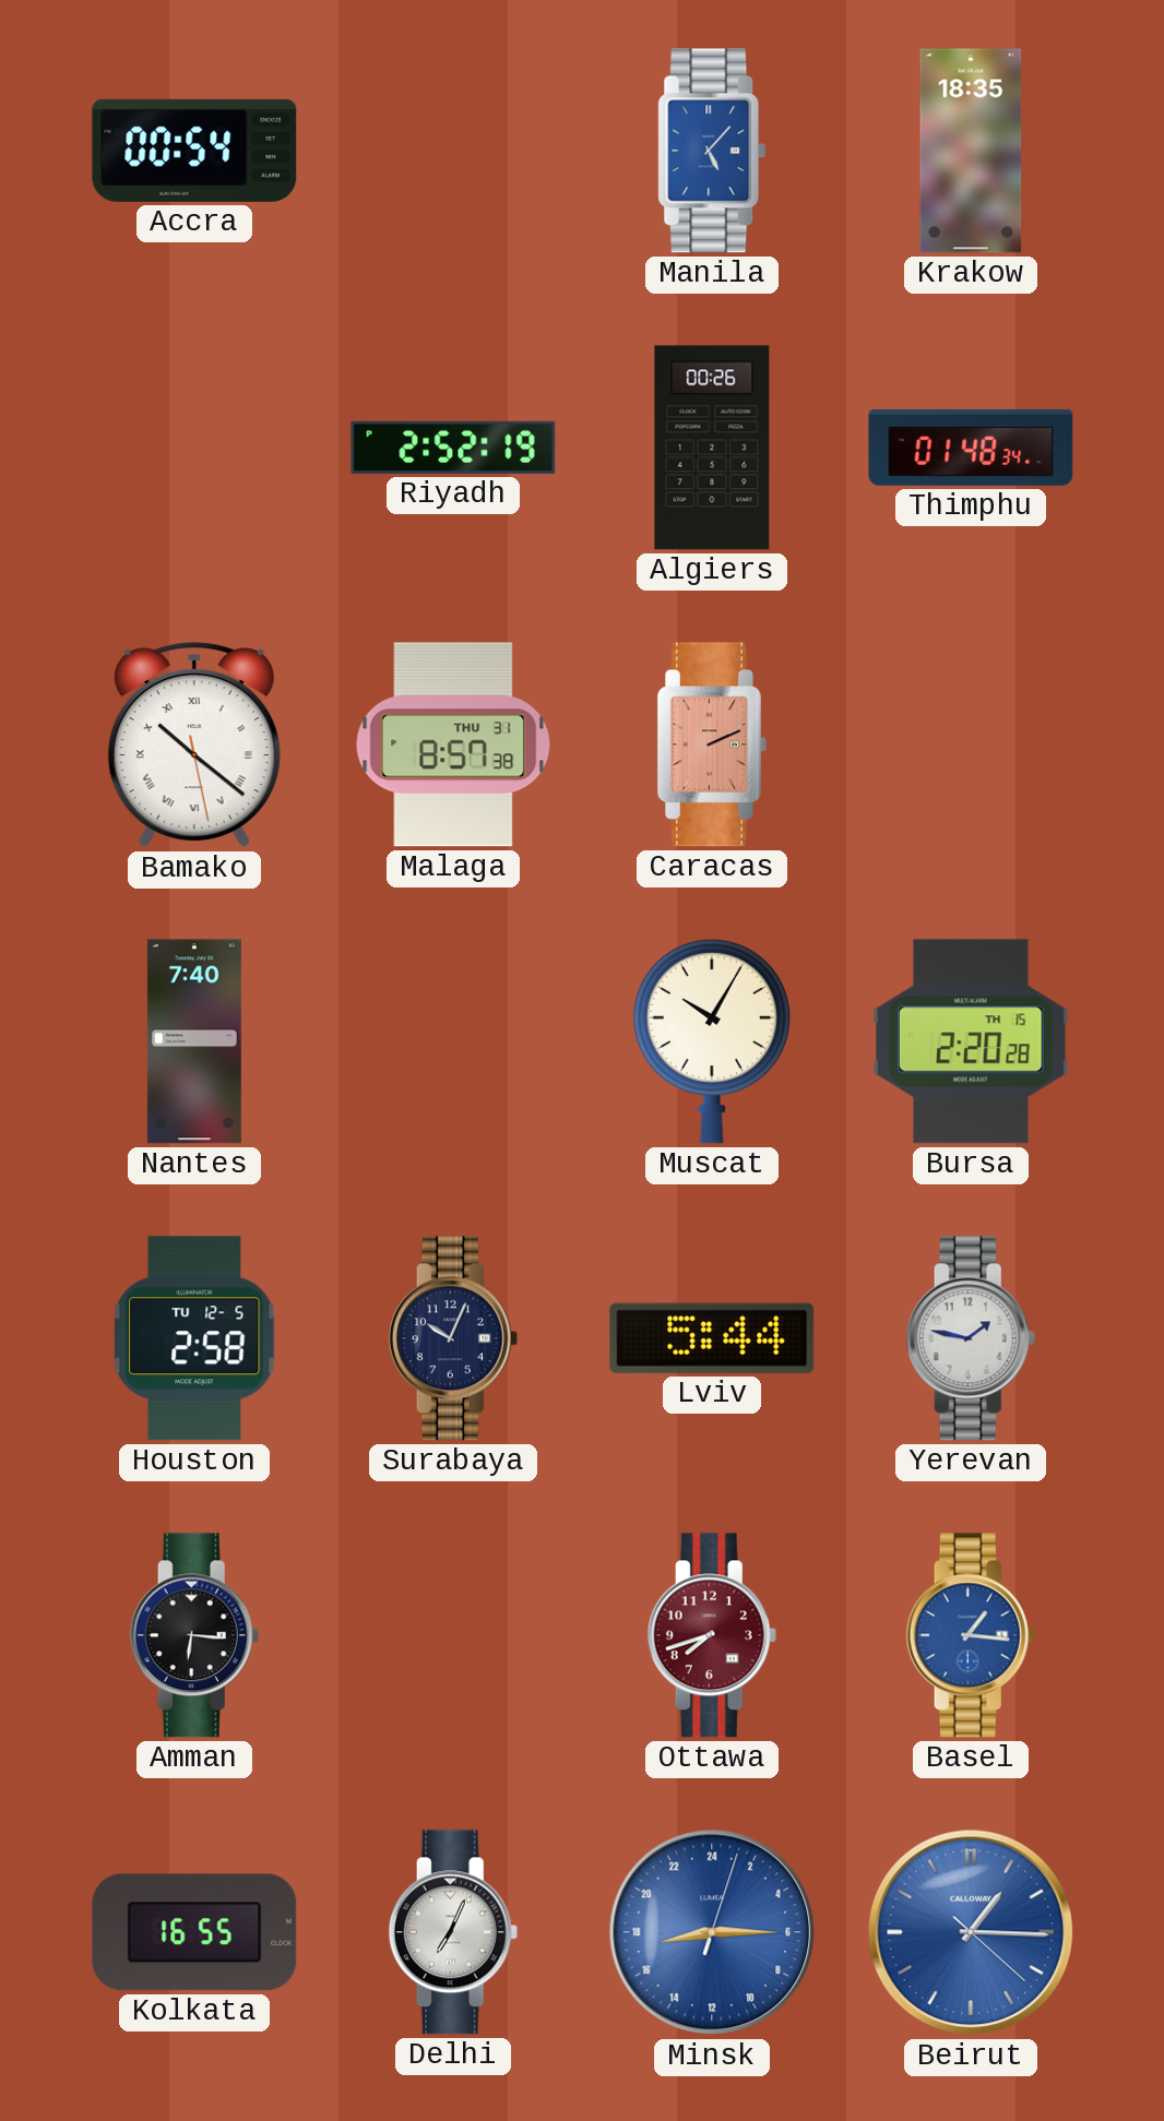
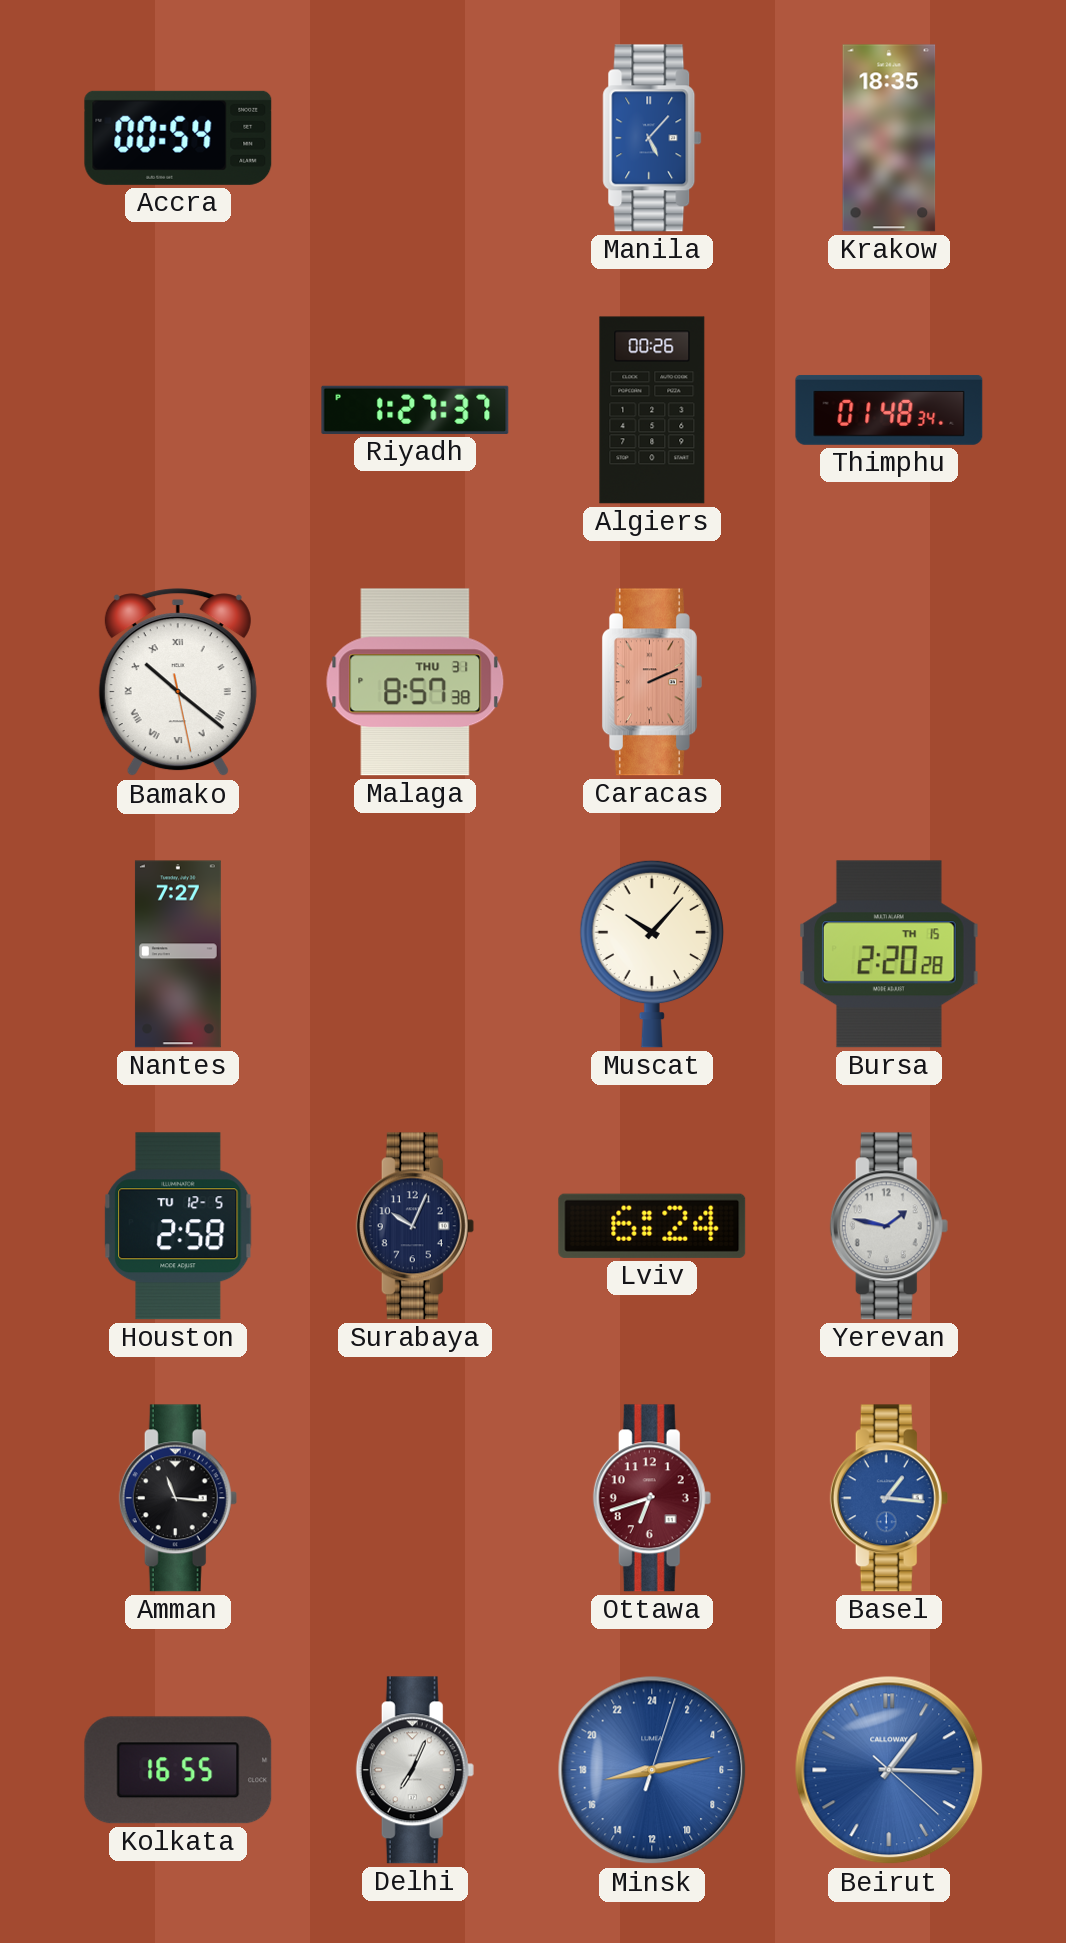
Riyadh: 2:52 -> 1:27 (415, 410)
Nantes: 7:40 -> 7:27 (178, 954)
Muscat: 10:05 -> 10:07 (651, 954)
Lviv: 5:44 -> 6:24 (652, 1226)
Amman: 6:16 -> 11:16 (178, 1498)
Ottawa: 7:42 -> 6:42 (652, 1498)
Minsk: 17:15 -> 17:13 (652, 1770)
